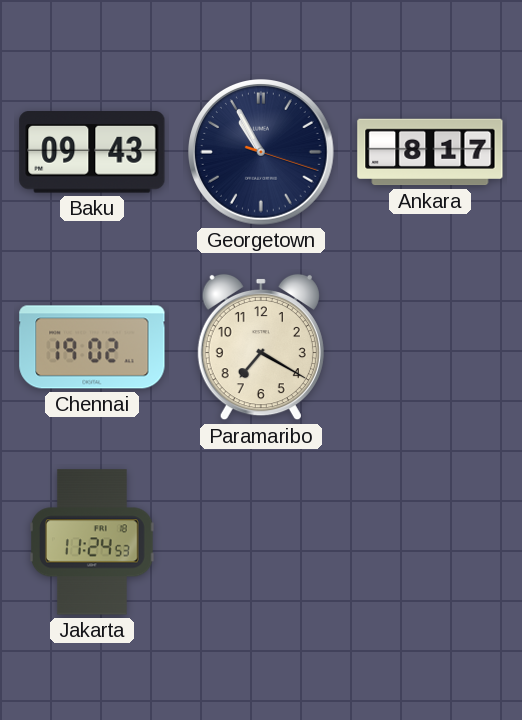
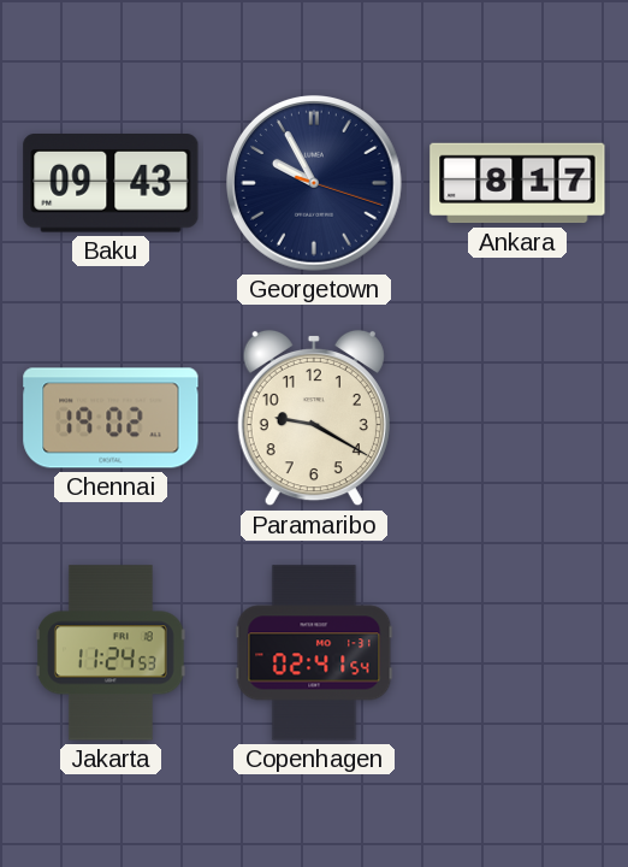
Georgetown: 10:55 -> 9:55 (315, 184)
Paramaribo: 7:20 -> 9:20 (314, 418)
Copenhagen: none -> 02:41 (314, 653)
